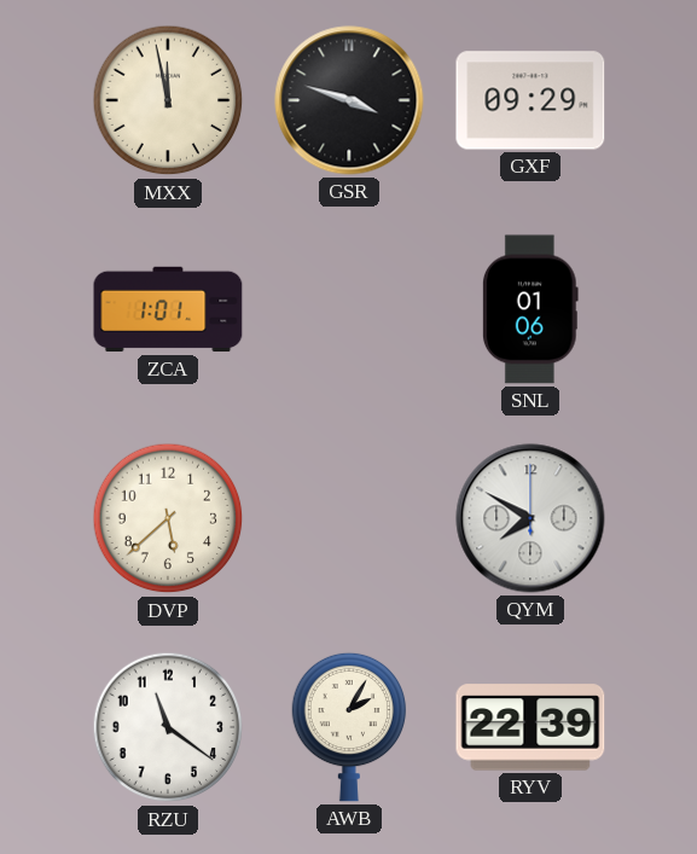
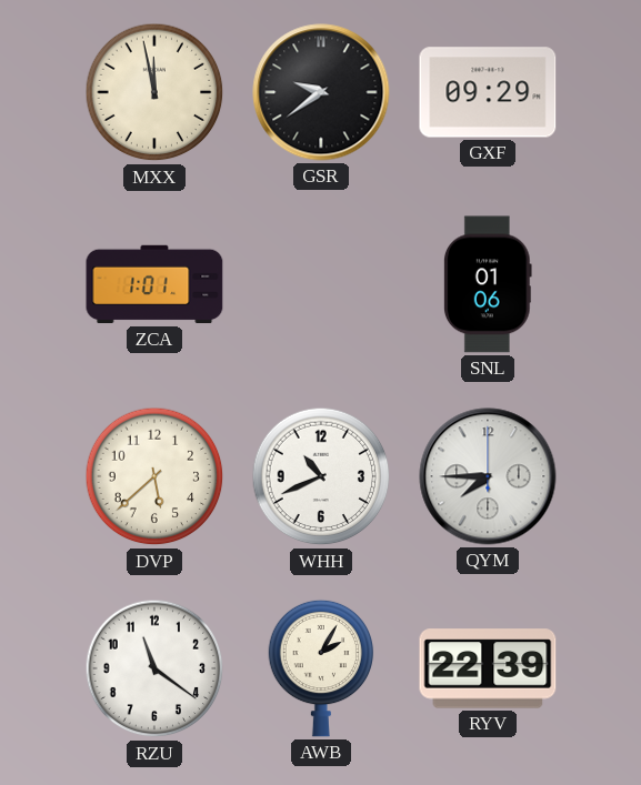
GSR: 3:48 -> 9:39 (321, 92)
WHH: none -> 10:41 (321, 476)
QYM: 7:50 -> 7:45 (488, 476)
